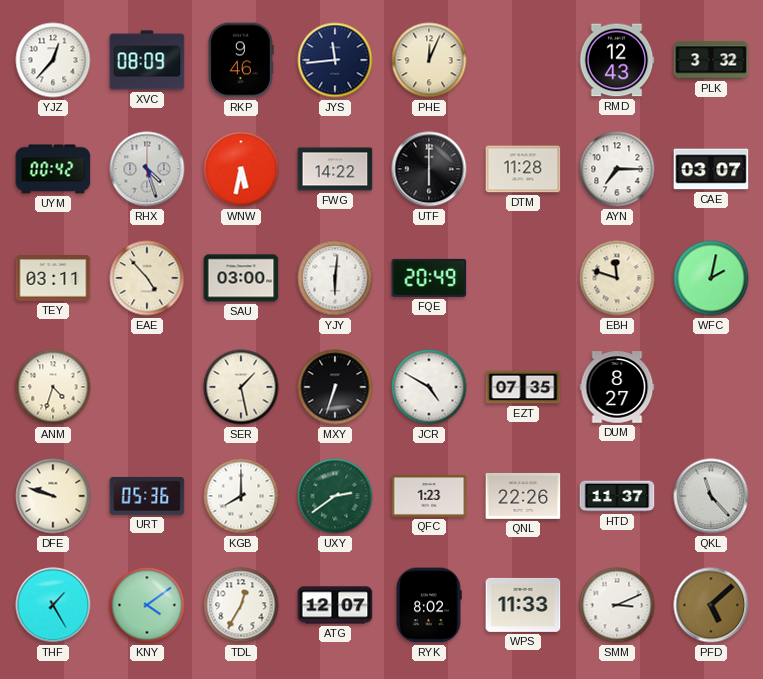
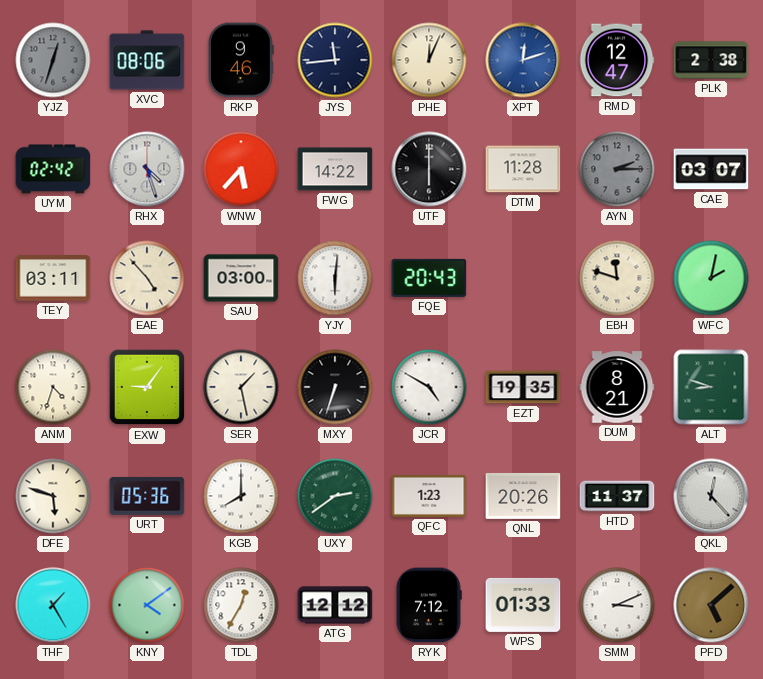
YJZ: 12:37 -> 12:33 (53, 60)
YJZ dial: white -> grey (53, 60)
XVC: 08:09 -> 08:06 (147, 60)
XPT: none -> 12:12 (523, 60)
RMD: 12:43 -> 12:47 (617, 60)
PLK: 3:32 -> 2:38 (711, 60)
UYM: 00:42 -> 02:42 (53, 169)
WNW: 5:32 -> 5:37 (241, 169)
AYN: 7:15 -> 2:15 (617, 169)
AYN dial: white -> grey (617, 169)
FQE: 20:49 -> 20:43 (429, 278)
EXW: none -> 9:06 (147, 387)
EZT: 07:35 -> 19:35 (523, 387)
DUM: 8:27 -> 8:21 (617, 387)
ALT: none -> 8:48 (711, 387)
DFE: 9:48 -> 5:48 (53, 496)
QNL: 22:26 -> 20:26 (523, 496)
QKL: 11:23 -> 12:23 (711, 496)
ATG: 12:07 -> 12:12 (335, 605)
RYK: 8:02 -> 7:12 (429, 605)
WPS: 11:33 -> 01:33 (523, 605)
